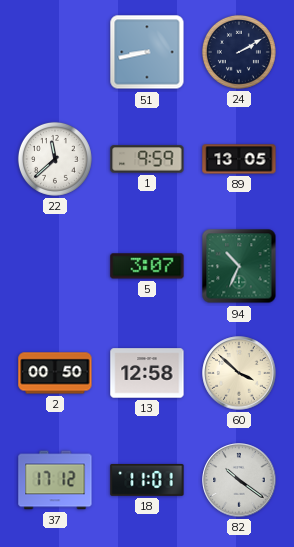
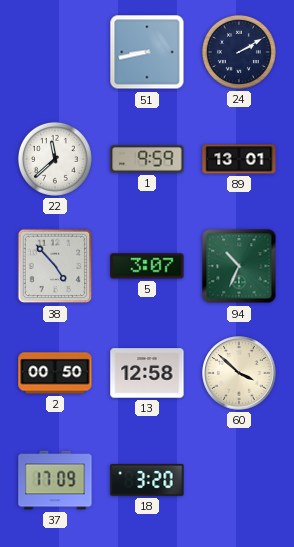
89: 13:05 -> 13:01 (239, 159)
38: none -> 4:53 (55, 266)
37: 17:12 -> 17:09 (55, 480)
18: 11:01 -> 3:20 (147, 480)
82: 10:21 -> none (239, 480)
